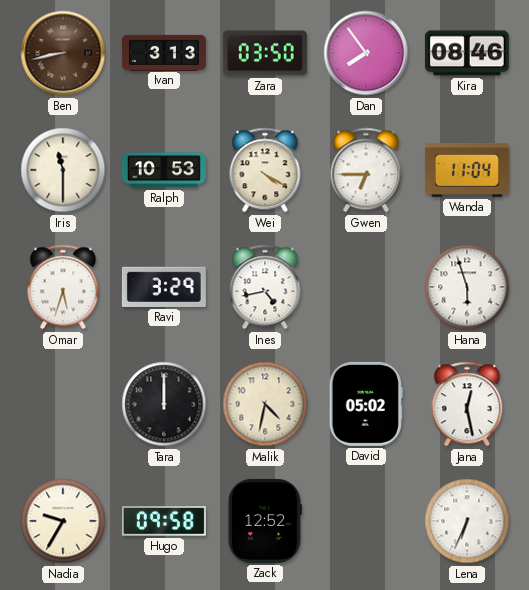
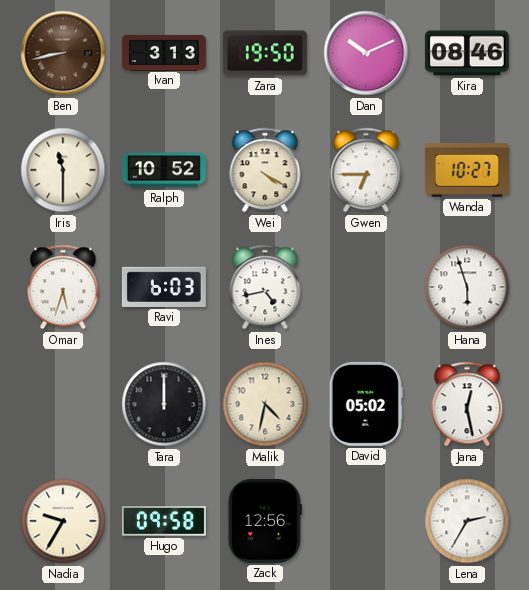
Zara: 03:50 -> 19:50 (265, 53)
Dan: 7:54 -> 10:11 (366, 53)
Ralph: 10:53 -> 10:52 (164, 170)
Wanda: 11:04 -> 10:27 (467, 171)
Ravi: 3:29 -> 6:03 (164, 287)
Zack: 12:52 -> 12:56 (265, 521)
Lena: 6:34 -> 2:35 (467, 521)
